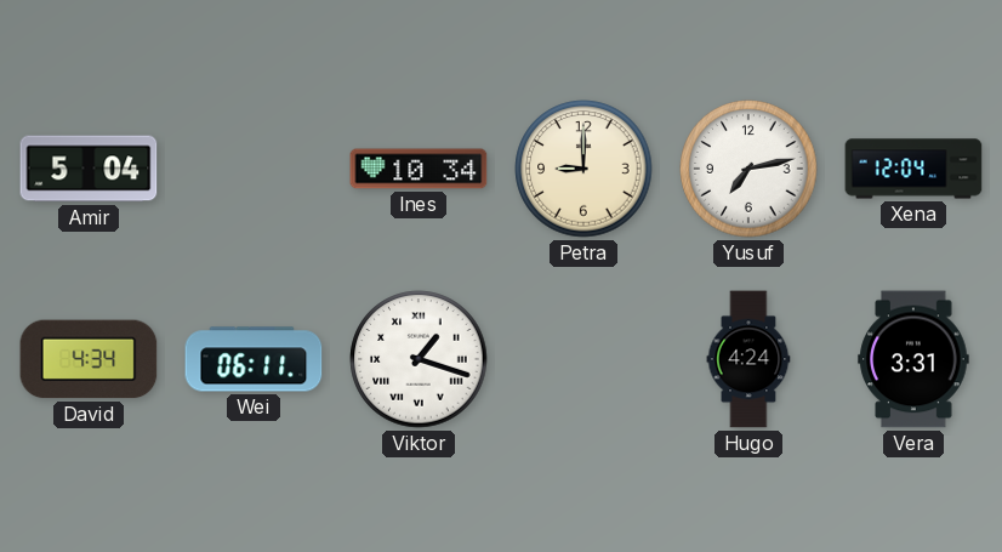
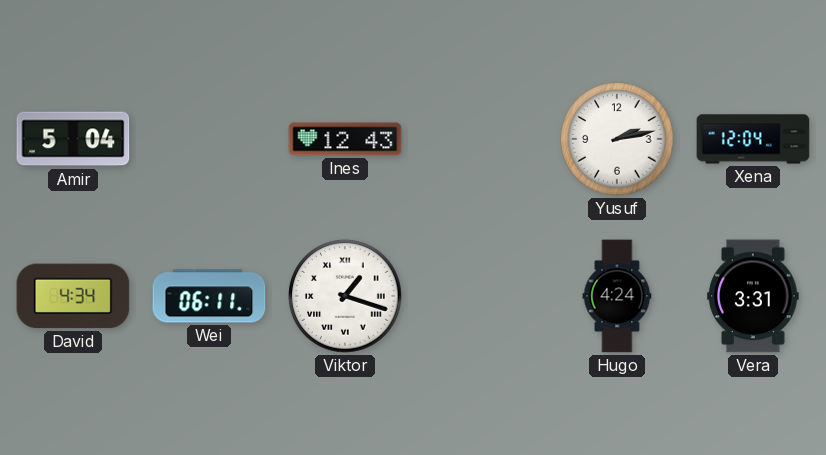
Ines: 10:34 -> 12:43 (345, 139)
Petra: 9:00 -> none (583, 169)
Yusuf: 7:13 -> 2:13 (617, 139)
